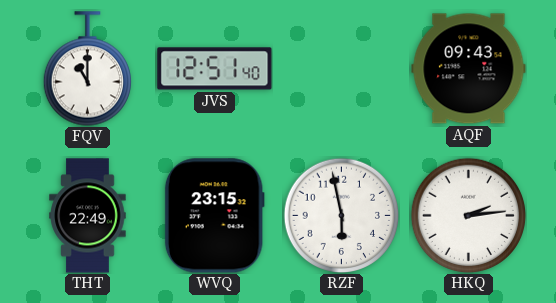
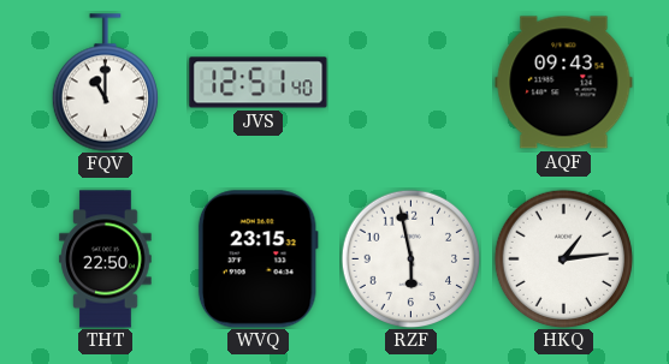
THT: 22:49 -> 22:50 (106, 259)
HKQ: 2:14 -> 1:14 (563, 258)
